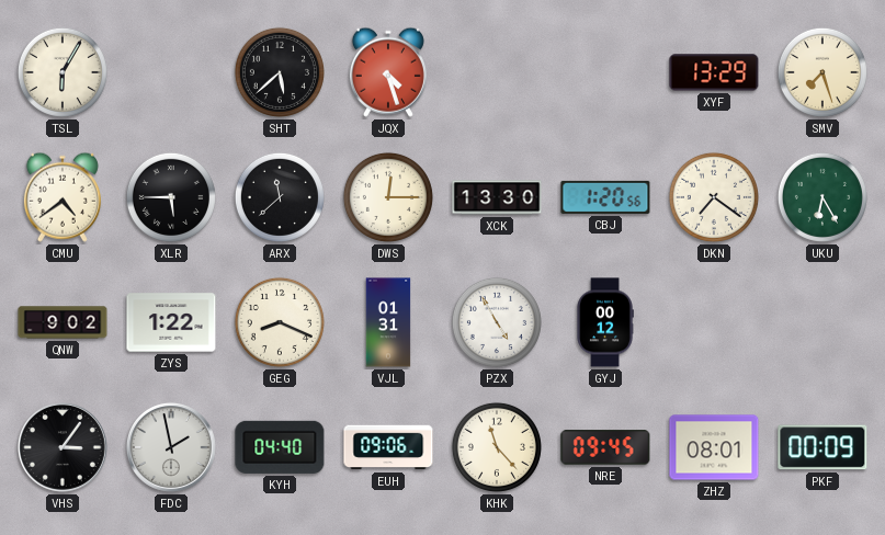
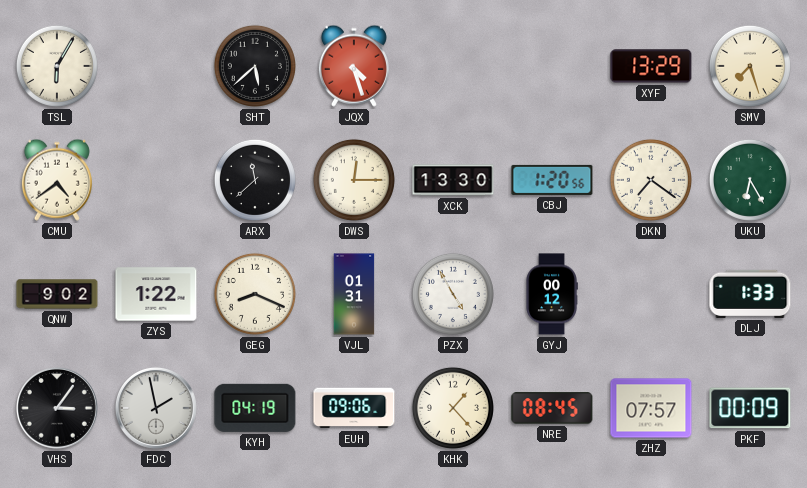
XLR: 5:45 -> none (171, 197)
DLJ: none -> 1:33 (750, 294)
KYH: 04:40 -> 04:19 (255, 408)
KHK: 11:23 -> 1:23 (453, 408)
NRE: 09:45 -> 08:45 (552, 408)
ZHZ: 08:01 -> 07:57 (651, 408)
